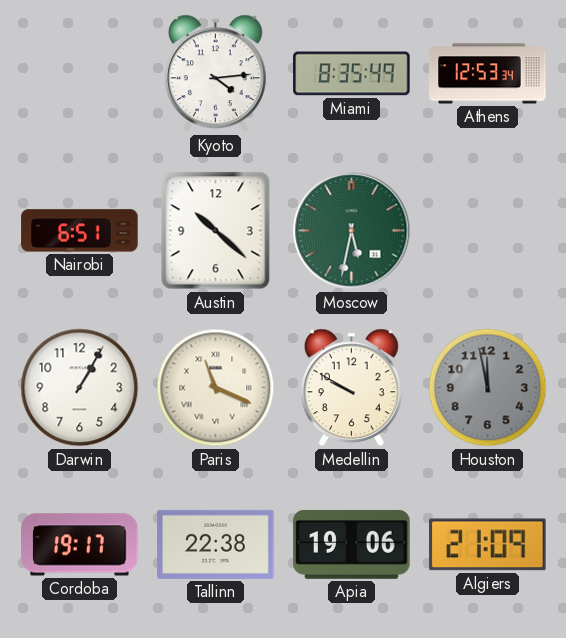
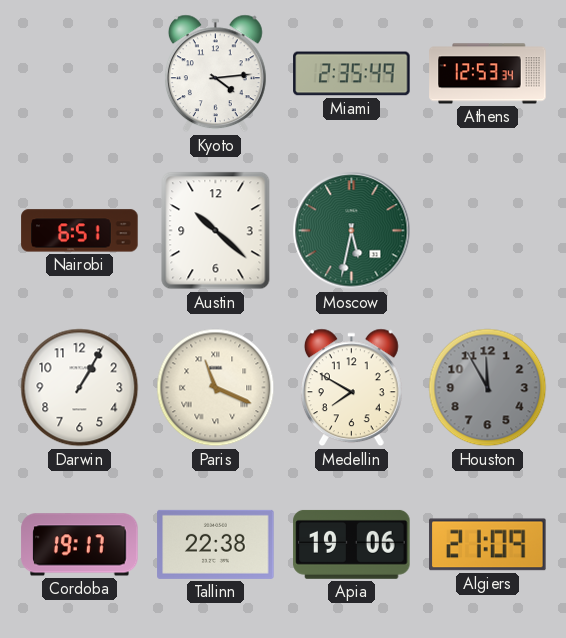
Miami: 8:35 -> 2:35 (352, 74)
Medellin: 9:50 -> 7:50 (351, 388)
Houston: 11:58 -> 11:55 (488, 388)
